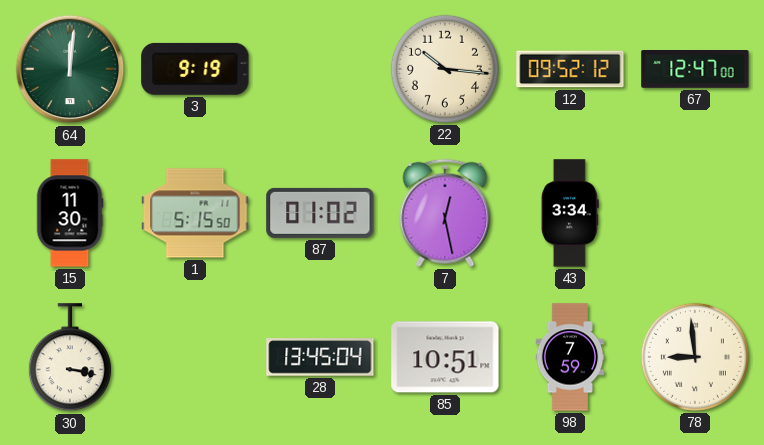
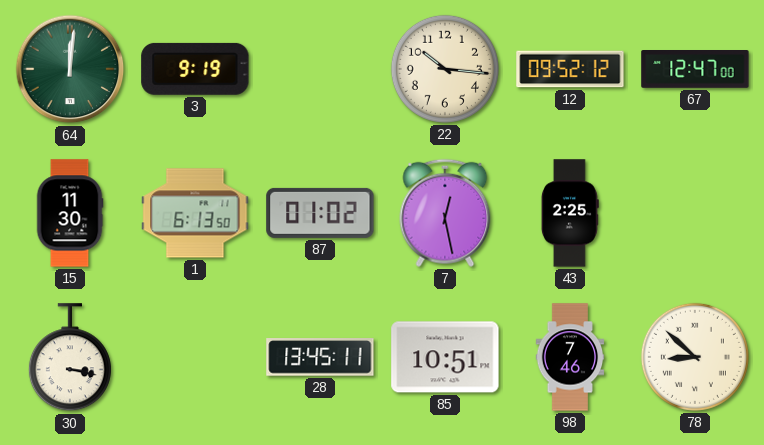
1: 5:15 -> 6:13 (195, 213)
43: 3:34 -> 2:25 (570, 213)
28: 13:45:04 -> 13:45:11 (320, 357)
98: 7:59 -> 7:46 (570, 357)
78: 8:59 -> 8:52 (695, 357)
